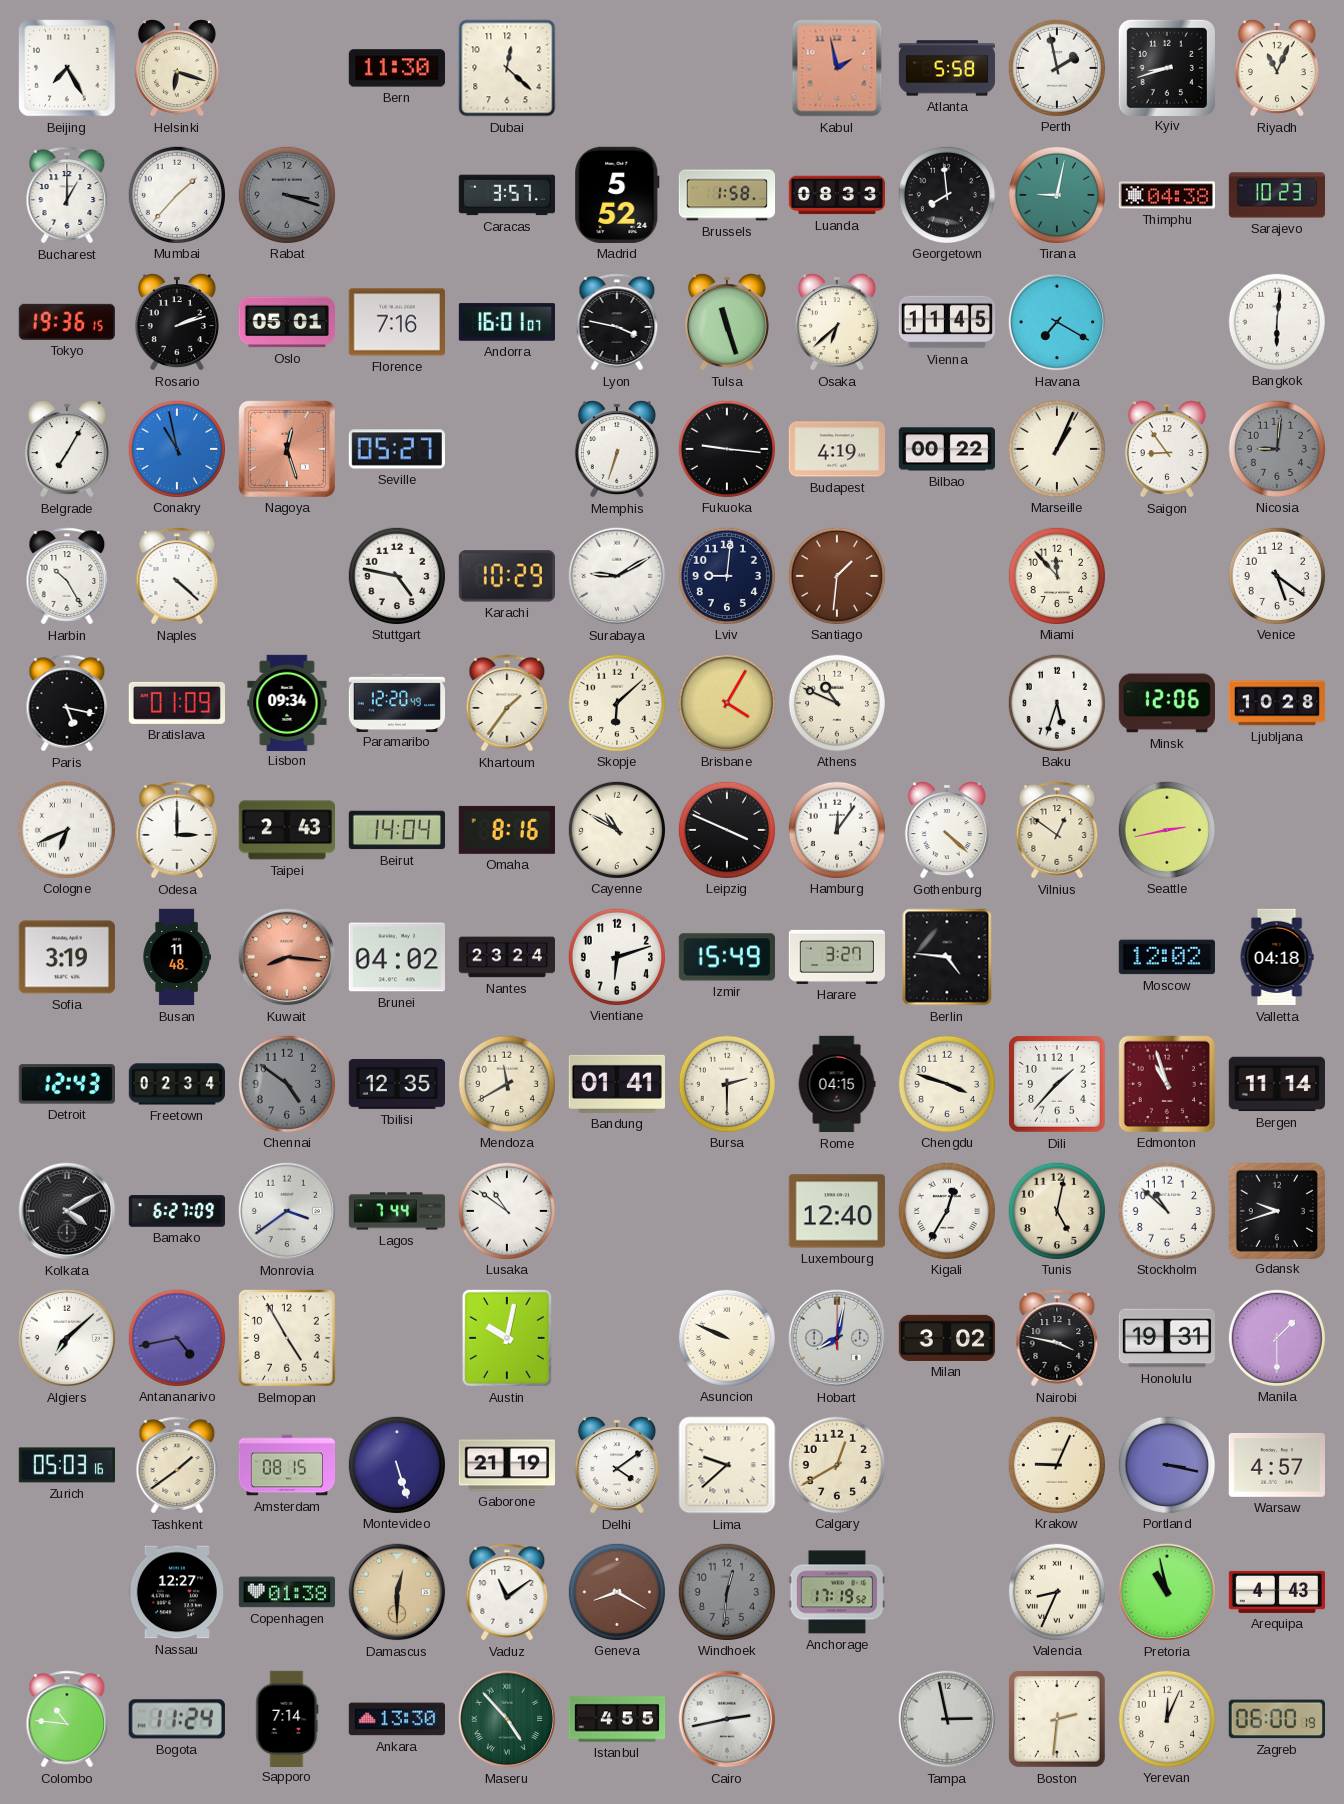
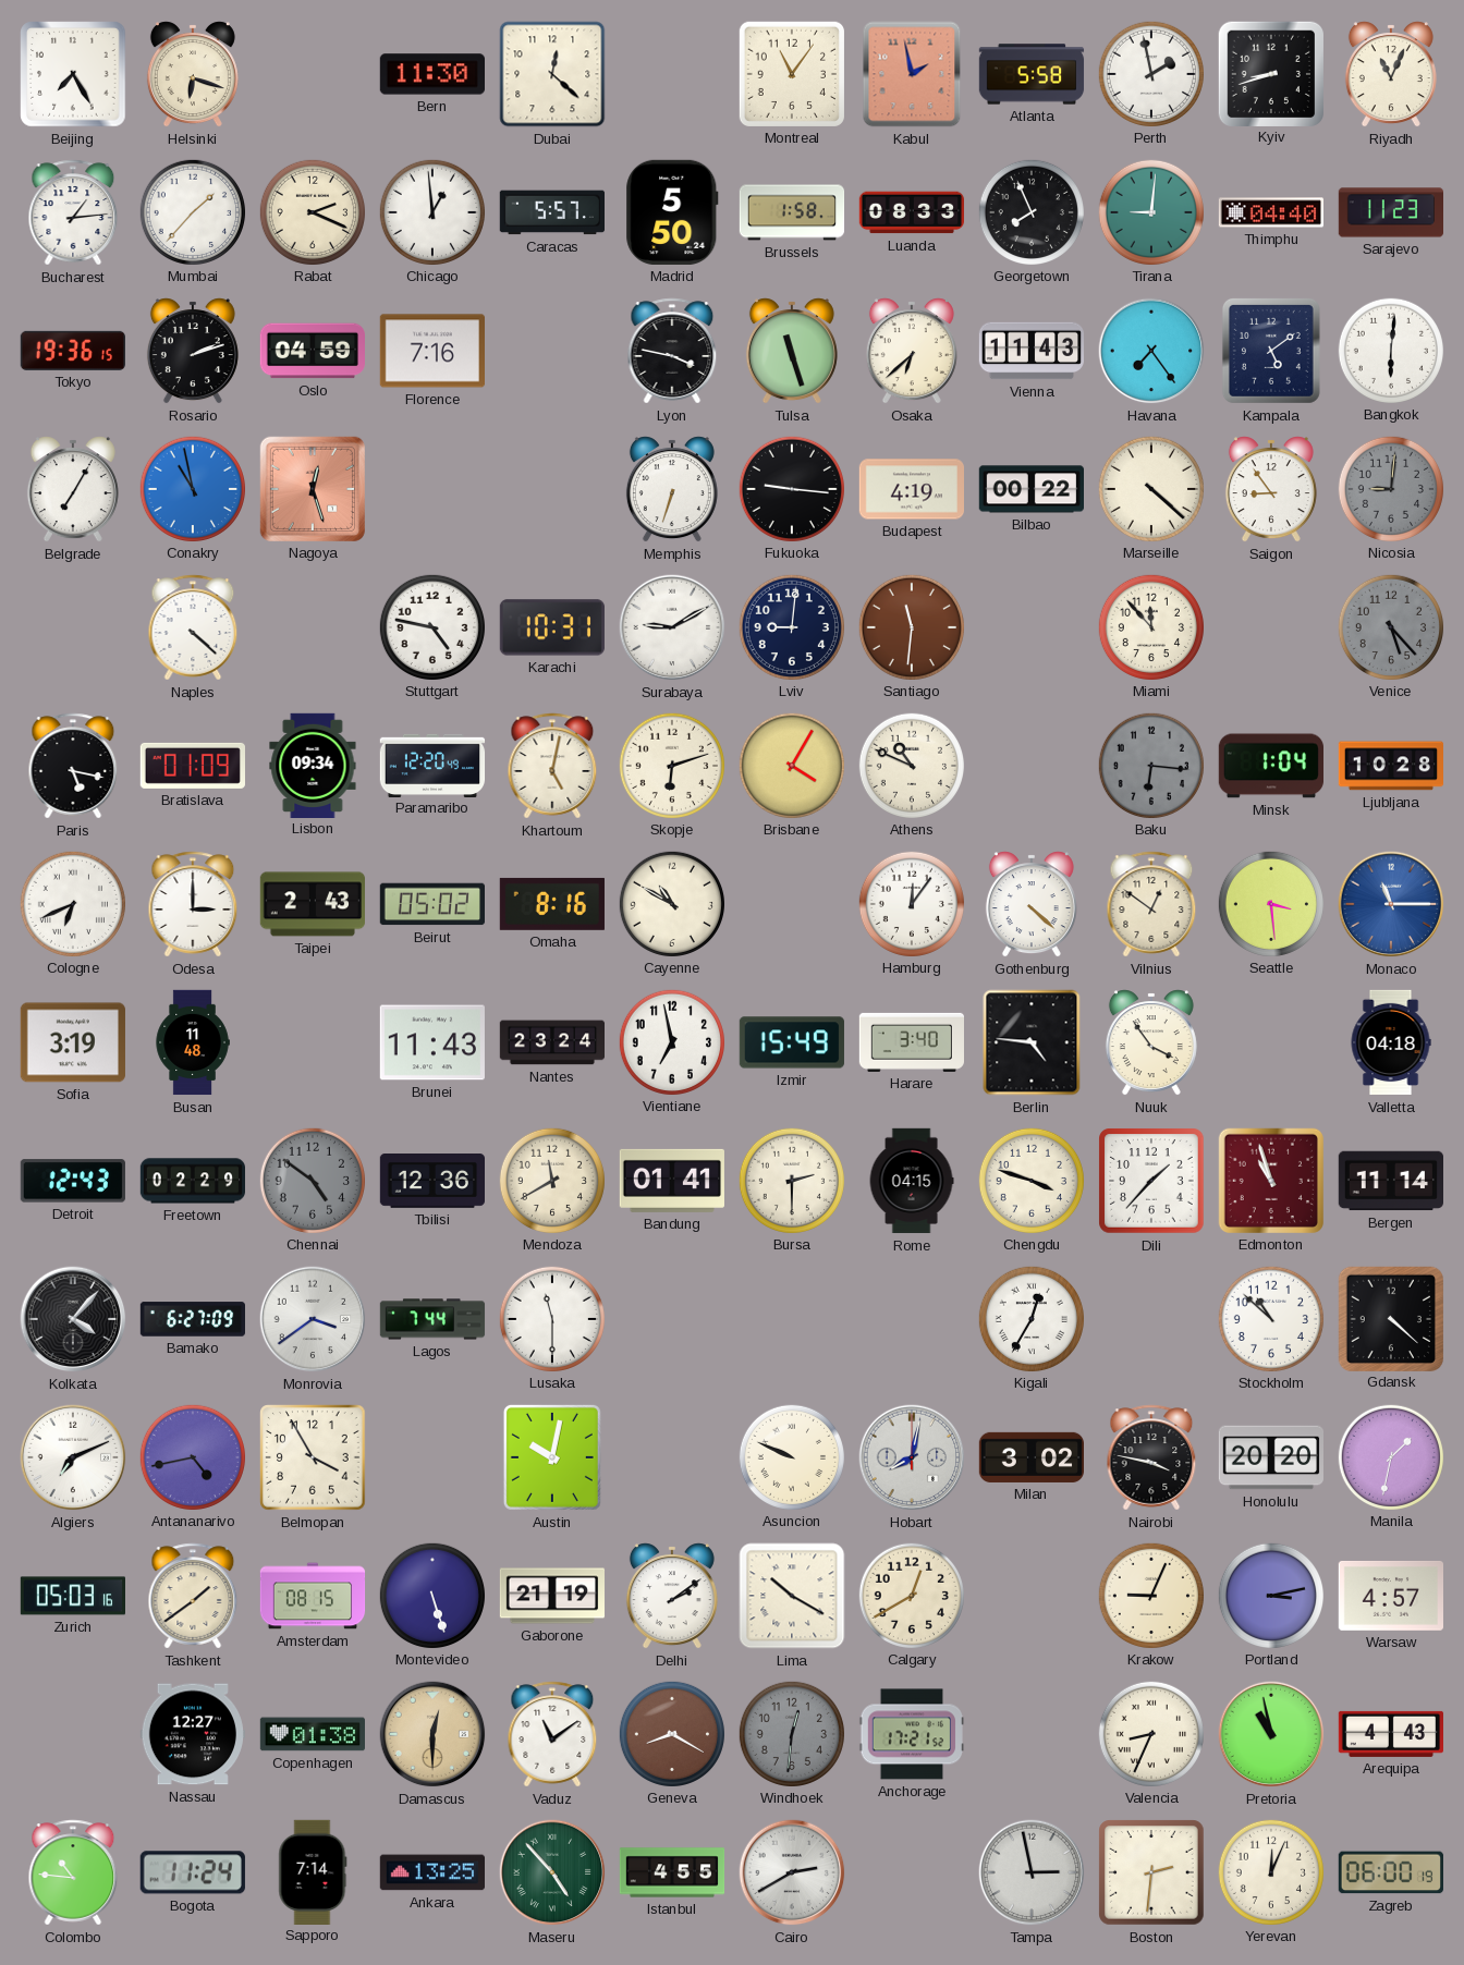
Montreal: none -> 11:06 (792, 74)
Bucharest: 1:00 -> 1:14 (73, 212)
Rabat: 3:18 -> 2:19 (312, 211)
Rabat dial: grey -> cream (312, 211)
Chicago: none -> 12:59 (431, 211)
Caracas: 3:57 -> 5:57 (551, 212)
Madrid: 5:52 -> 5:50 (672, 212)
Georgetown: 7:59 -> 7:56 (1030, 211)
Tirana: 9:02 -> 9:01 (1150, 211)
Thimphu: 04:38 -> 04:40 (1270, 212)
Sarajevo: 10:23 -> 11:23 (1390, 212)
Oslo: 05:01 -> 04:59 (312, 351)
Andorra: 16:01 -> none (506, 322)
Vienna: 11:45 -> 11:43 (1030, 351)
Havana: 7:20 -> 7:24 (1151, 351)
Kampala: none -> 5:09 (1271, 351)
Seville: 05:27 -> none (397, 449)
Marseille: 1:04 -> 4:22 (1150, 488)
Harbin: 10:25 -> none (67, 576)
Karachi: 10:29 -> 10:31 (552, 627)
Santiago: 1:31 -> 11:31 (911, 626)
Venice: 5:21 -> 5:23 (1390, 626)
Venice dial: white -> grey (1390, 626)
Khartoum: 1:36 -> 5:02 (552, 766)
Skopje: 6:08 -> 6:12 (671, 765)
Baku: 5:33 -> 6:16 (1150, 765)
Baku dial: white -> grey (1150, 765)
Minsk: 12:06 -> 1:04 (1270, 766)
Beirut: 14:04 -> 05:02 (431, 904)
Leipzig: 3:49 -> none (726, 829)
Seattle: 2:43 -> 3:29 (1270, 903)
Monaco: none -> 11:15 (1391, 904)
Kuwait: 8:16 -> none (287, 957)
Brunei: 04:02 -> 11:43 (432, 1042)
Vientiane: 6:12 -> 6:58 (671, 1041)
Harare: 3:27 -> 3:40 (911, 1042)
Nuuk: none -> 3:54 (1151, 1042)
Moscow: 12:02 -> none (1167, 957)
Freetown: 02:34 -> 02:29 (192, 1181)
Tbilisi: 12:35 -> 12:36 (431, 1182)
Kolkata: 4:10 -> 4:07 (73, 1319)
Lusaka: 10:51 -> 11:30 (551, 1318)
Luxembourg: 12:40 -> none (837, 1211)
Tunis: 5:02 -> none (1056, 1210)
Gdansk: 9:42 -> 4:22 (1390, 1318)
Algiers: 7:08 -> 7:11 (73, 1457)
Belmopan: 4:55 -> 3:55 (313, 1457)
Honolulu: 19:31 -> 20:20 (1270, 1457)
Manila: 1:30 -> 1:32 (1390, 1456)
Delhi: 4:09 -> 2:09 (672, 1596)
Lima: 9:38 -> 10:20 (792, 1596)
Portland: 3:17 -> 3:13 (1270, 1595)
Anchorage: 17:19 -> 17:21 (911, 1734)
Ankara: 13:30 -> 13:25 (431, 1872)
Cairo: 2:43 -> 2:40 (792, 1872)
